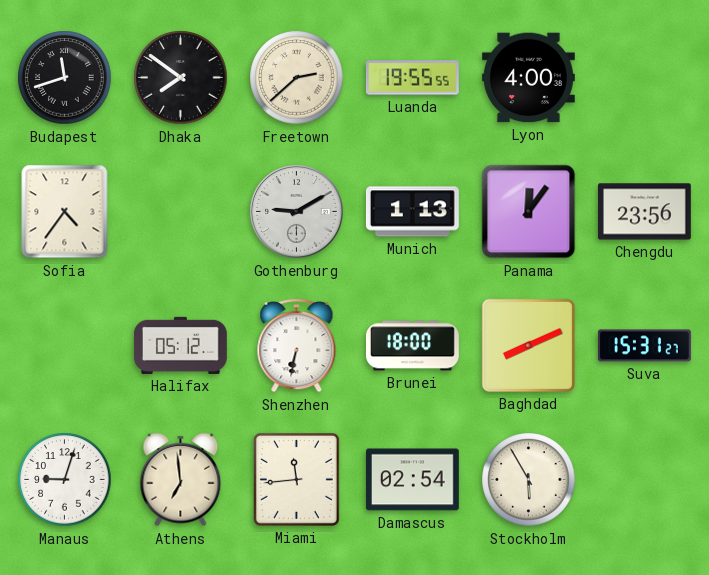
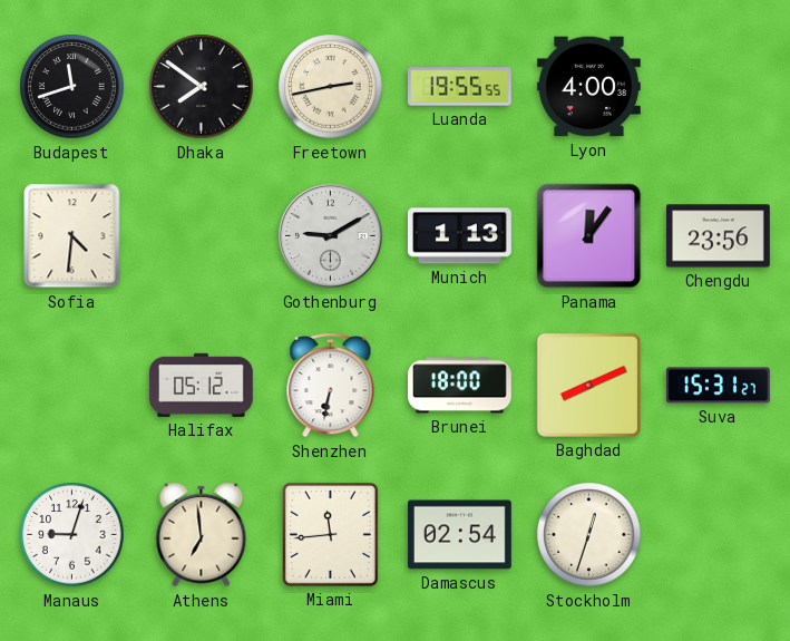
Freetown: 2:38 -> 2:43 (331, 87)
Sofia: 4:36 -> 4:31 (72, 236)
Stockholm: 5:55 -> 12:33 (589, 535)
